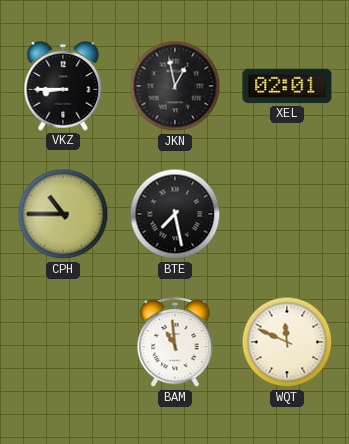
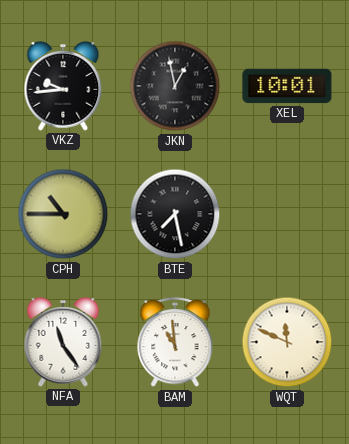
VKZ: 8:45 -> 9:44 (63, 87)
XEL: 02:01 -> 10:01 (287, 86)
NFA: none -> 11:24 (63, 343)
